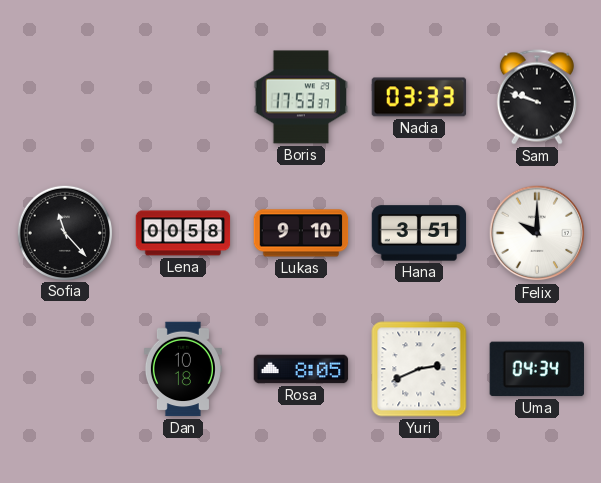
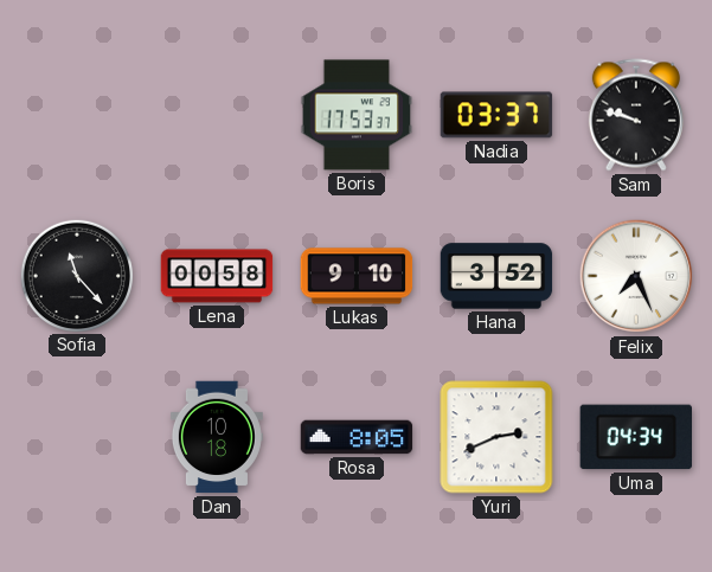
Nadia: 03:33 -> 03:37 (496, 115)
Hana: 3:51 -> 3:52 (496, 276)
Felix: 10:00 -> 7:26 (636, 276)
